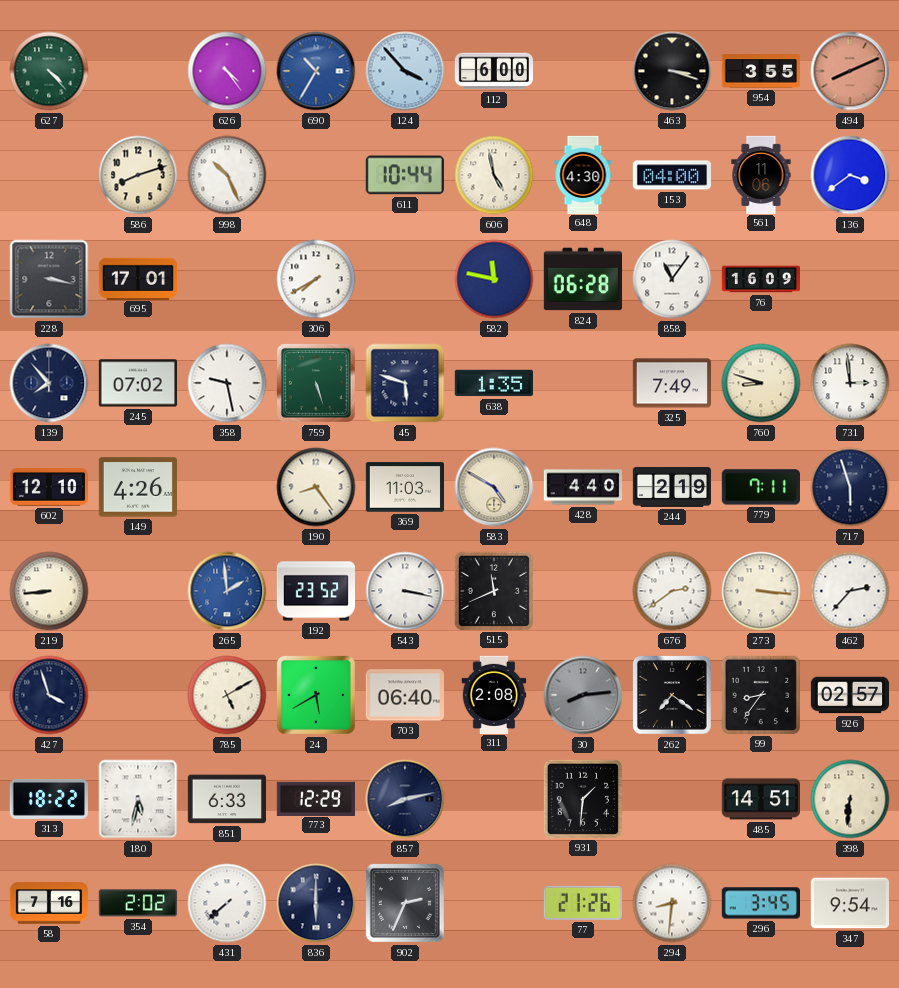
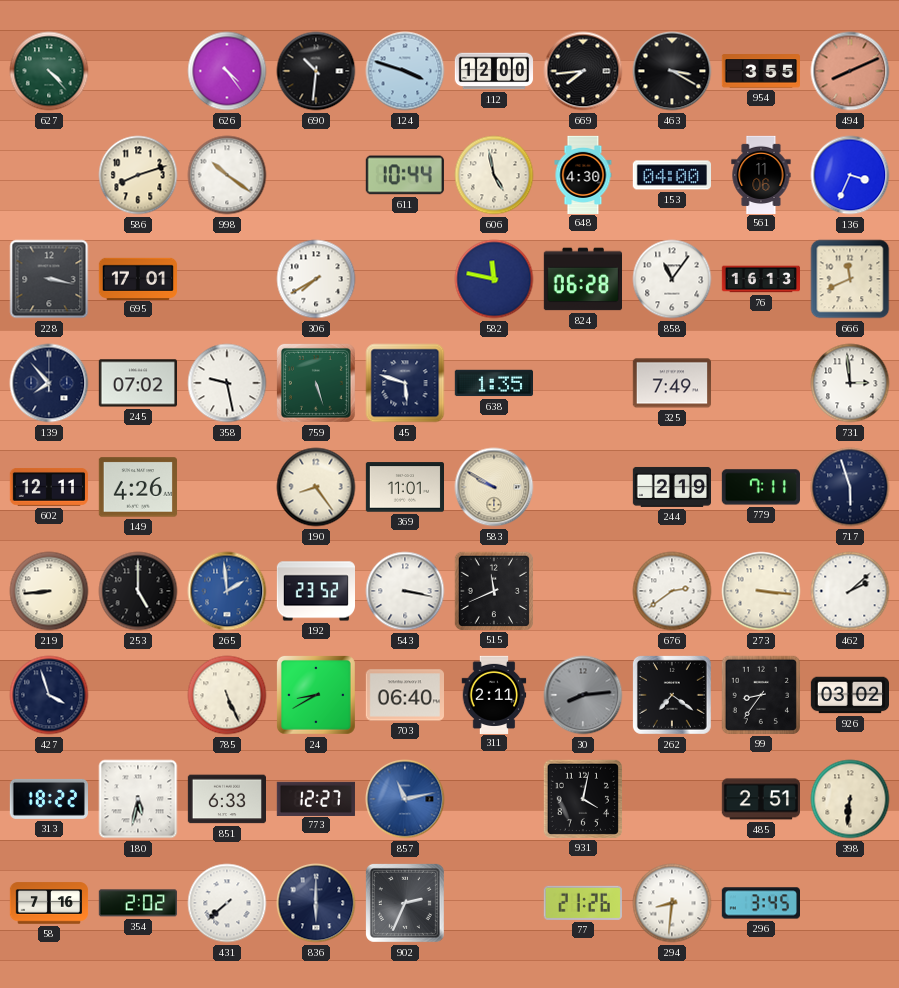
690: 10:35 -> 10:31 (316, 71)
690 dial: blue -> black (316, 71)
124: 3:53 -> 3:48 (405, 71)
112: 6:00 -> 12:00 (494, 71)
669: none -> 7:44 (583, 71)
463: 3:18 -> 3:20 (672, 71)
998: 10:26 -> 10:21 (227, 175)
136: 3:39 -> 3:34 (850, 175)
76: 16:09 -> 16:13 (760, 279)
666: none -> 11:41 (850, 279)
760: 8:48 -> none (761, 383)
602: 12:10 -> 12:11 (48, 488)
369: 11:03 -> 11:01 (404, 487)
583: 4:50 -> 9:50 (494, 487)
428: 4:40 -> none (583, 487)
253: none -> 5:00 (138, 591)
462: 2:37 -> 2:08 (850, 591)
785: 5:10 -> 5:26 (227, 695)
24: 5:40 -> 8:40 (316, 695)
311: 2:08 -> 2:11 (494, 694)
926: 02:57 -> 03:02 (850, 695)
773: 12:29 -> 12:27 (316, 798)
857: 8:13 -> 11:13 (405, 799)
857 dial: navy -> blue (405, 799)
931: 1:31 -> 4:02 (583, 799)
485: 14:51 -> 2:51 (760, 799)
347: 9:54 -> none (849, 903)
